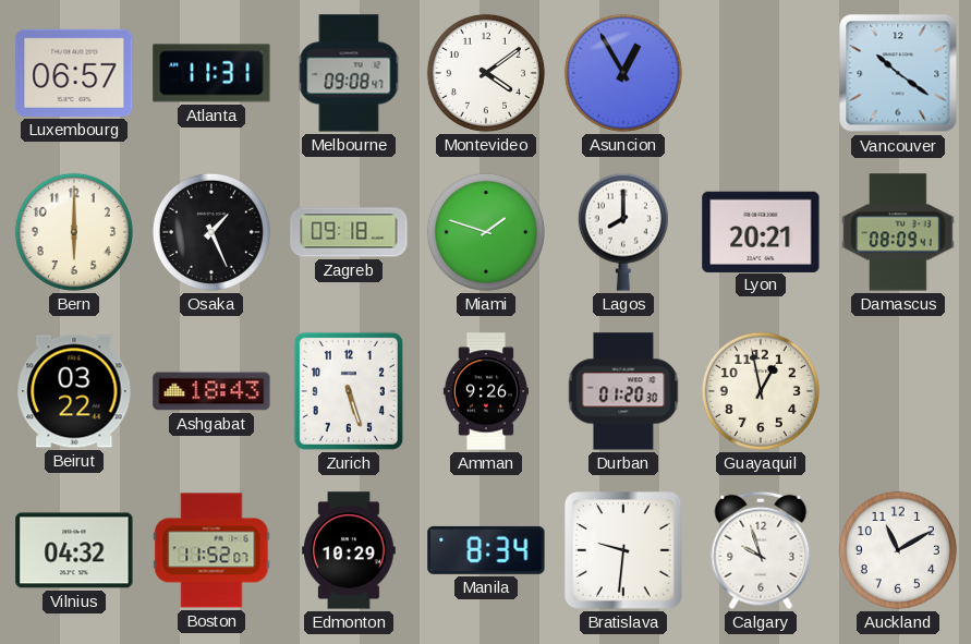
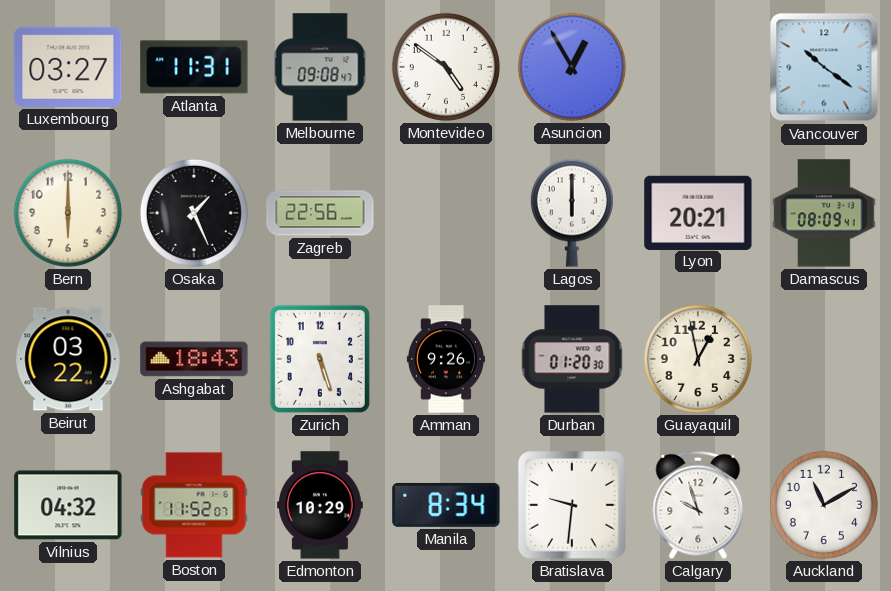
Luxembourg: 06:57 -> 03:27 (68, 67)
Montevideo: 4:09 -> 4:51 (446, 67)
Zagreb: 09:18 -> 22:56 (320, 213)
Miami: 1:48 -> none (486, 232)
Lagos: 8:00 -> 6:00 (572, 213)
